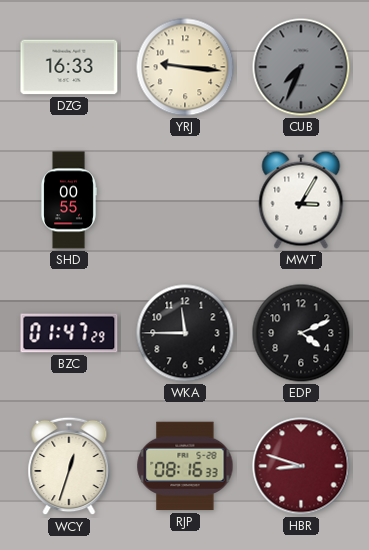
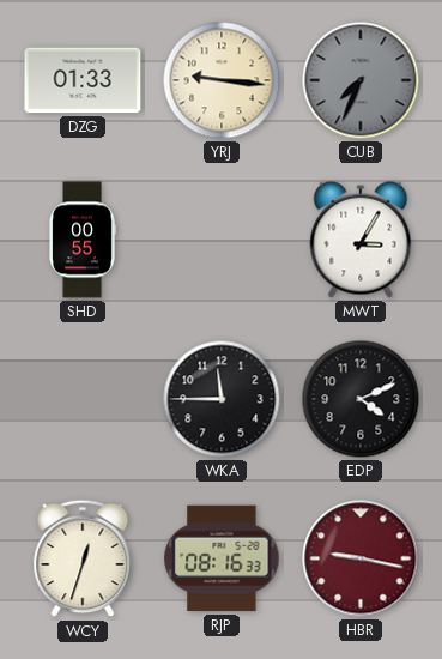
DZG: 16:33 -> 01:33 (83, 80)
BZC: 01:47 -> none (69, 333)
HBR: 8:48 -> 9:17 (361, 558)
